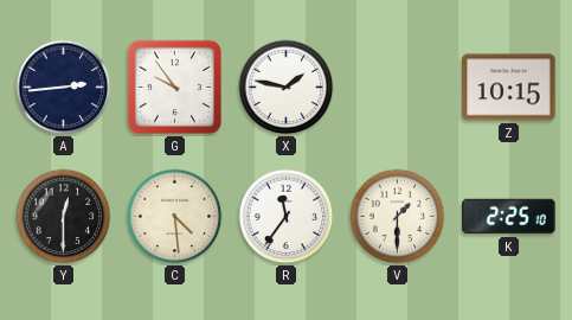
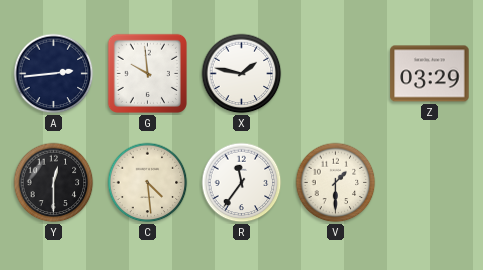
G: 9:54 -> 9:59 (147, 73)
Z: 10:15 -> 03:29 (430, 74)
K: 2:25 -> none (509, 217)
